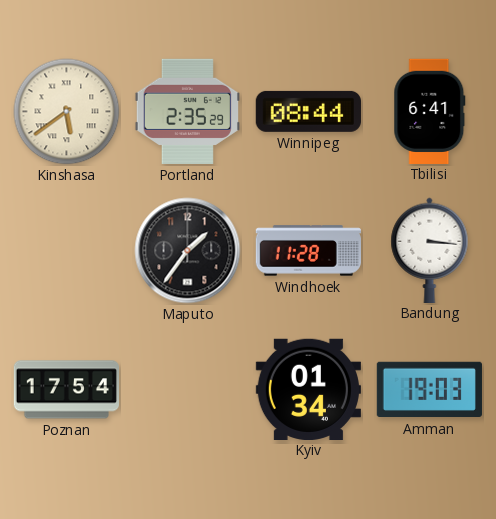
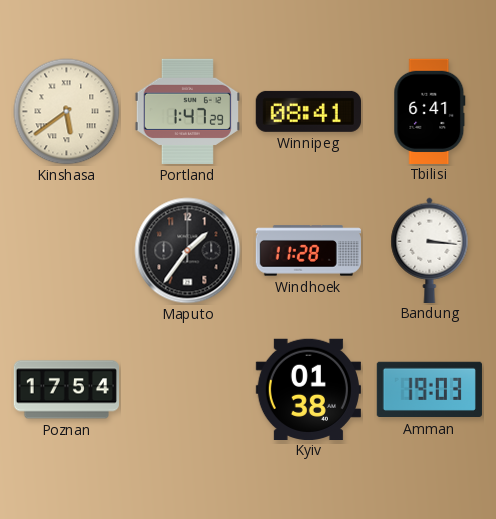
Portland: 2:35 -> 1:47 (187, 111)
Winnipeg: 08:44 -> 08:41 (308, 111)
Kyiv: 01:34 -> 01:38 (308, 389)
